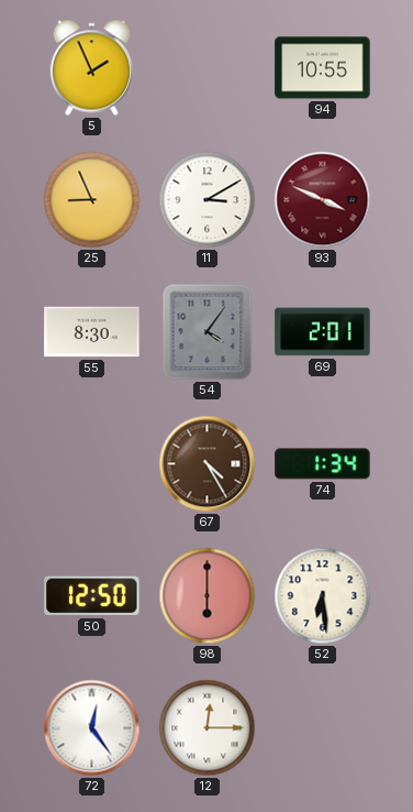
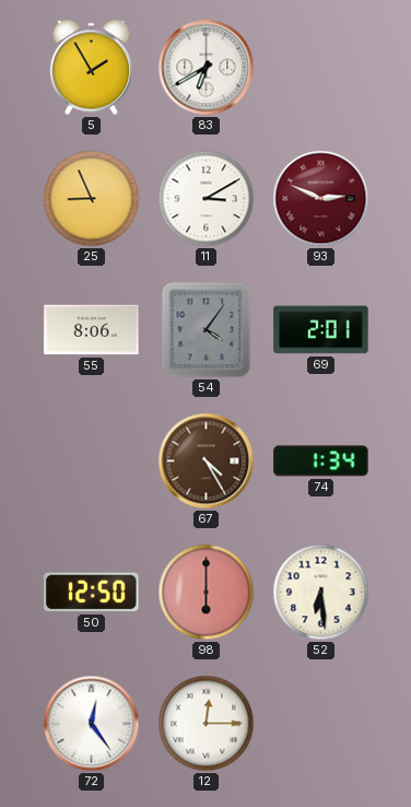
5: 1:56 -> 1:55 (91, 68)
83: none -> 6:40 (207, 68)
94: 10:55 -> none (323, 68)
93: 3:49 -> 2:49 (321, 199)
55: 8:30 -> 8:06 (92, 330)
